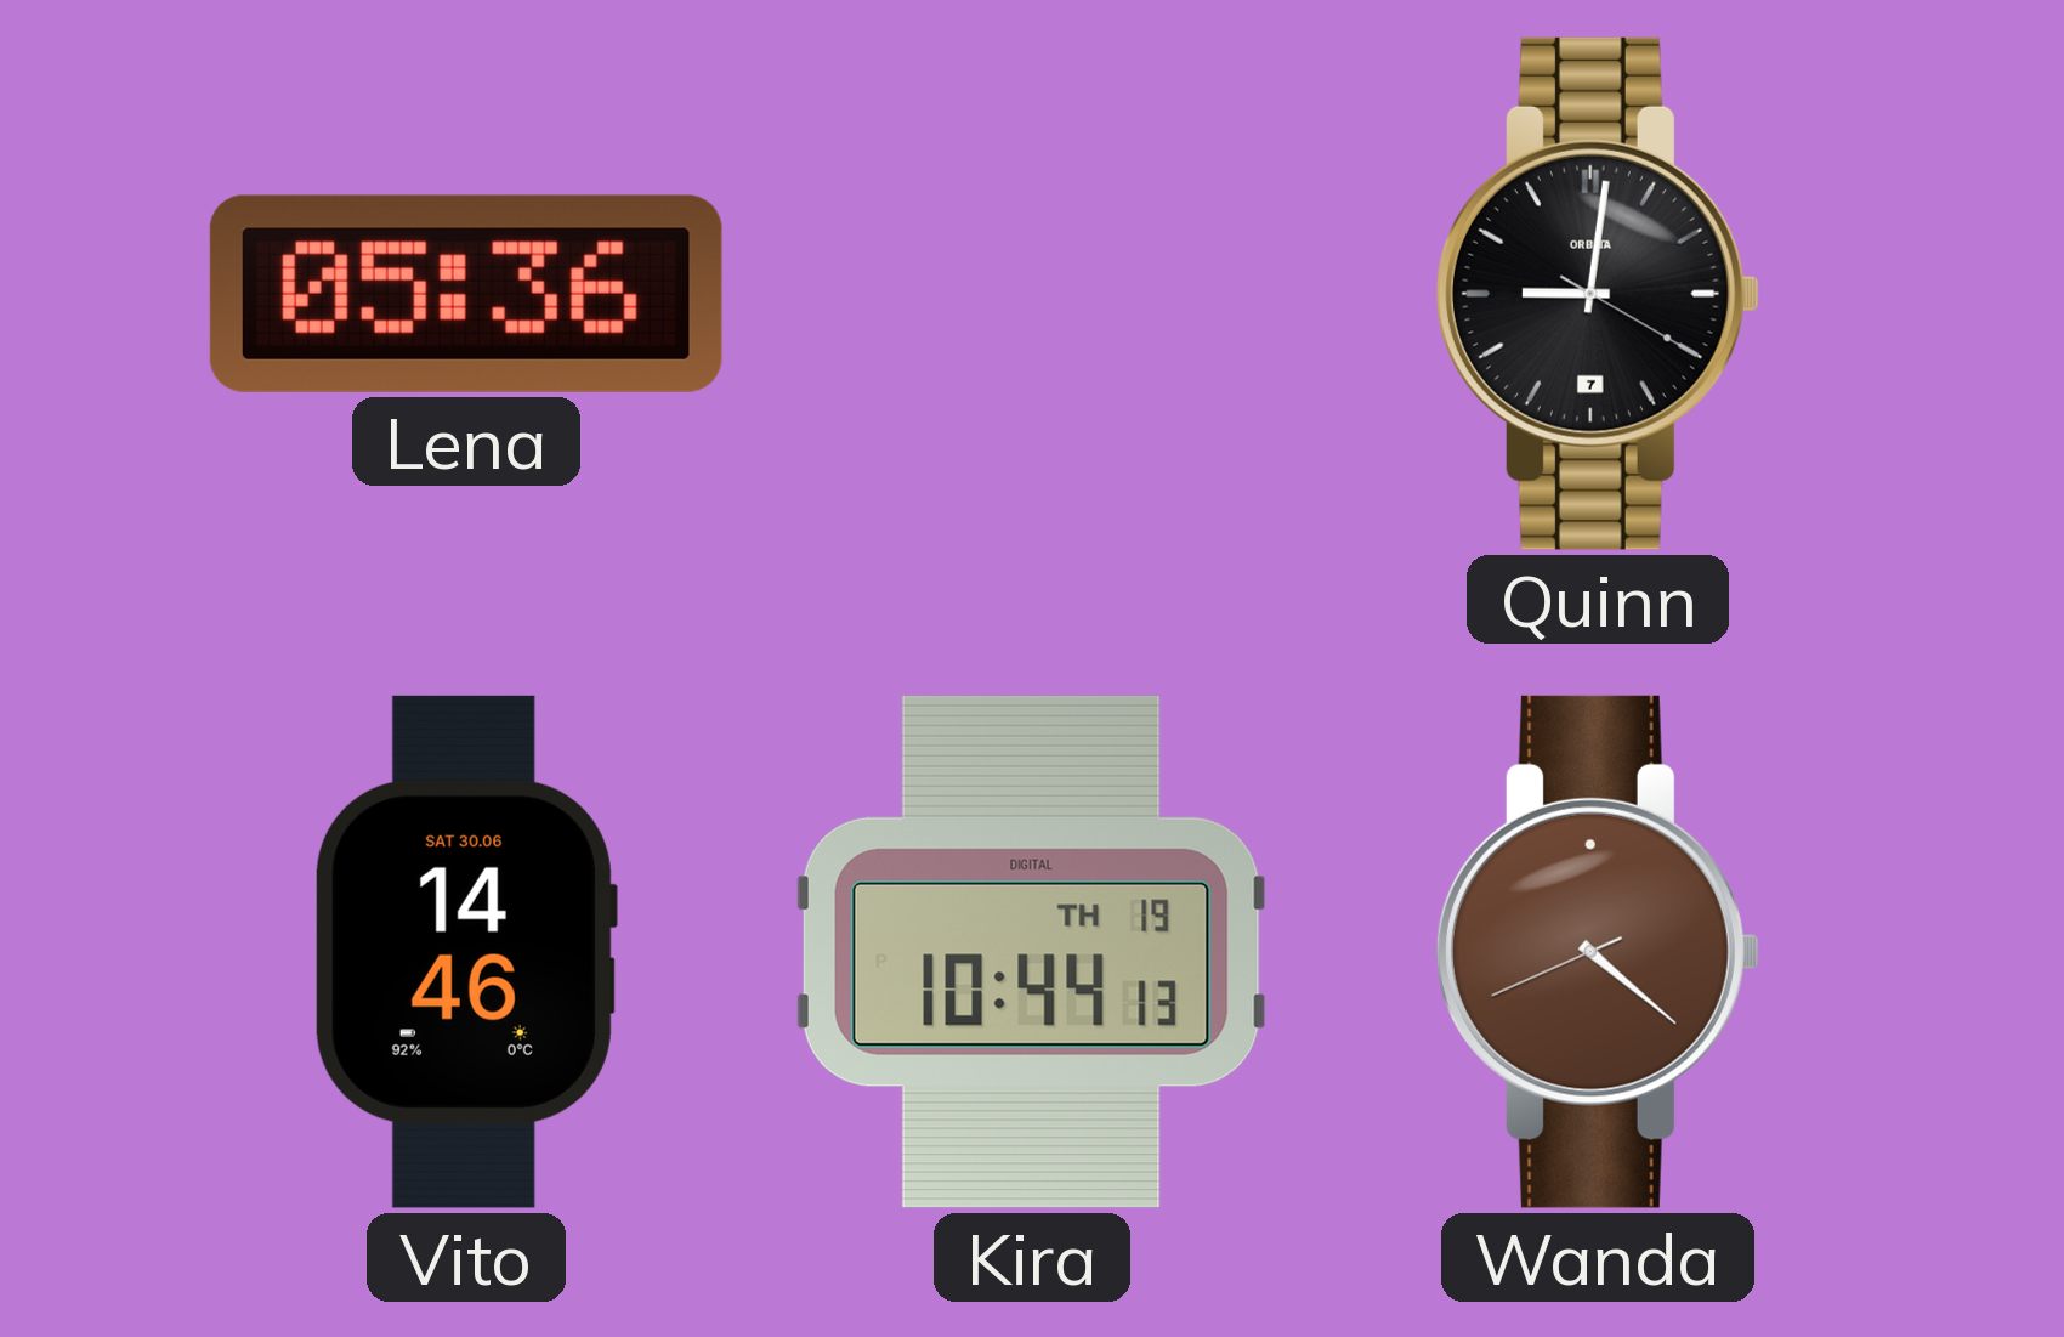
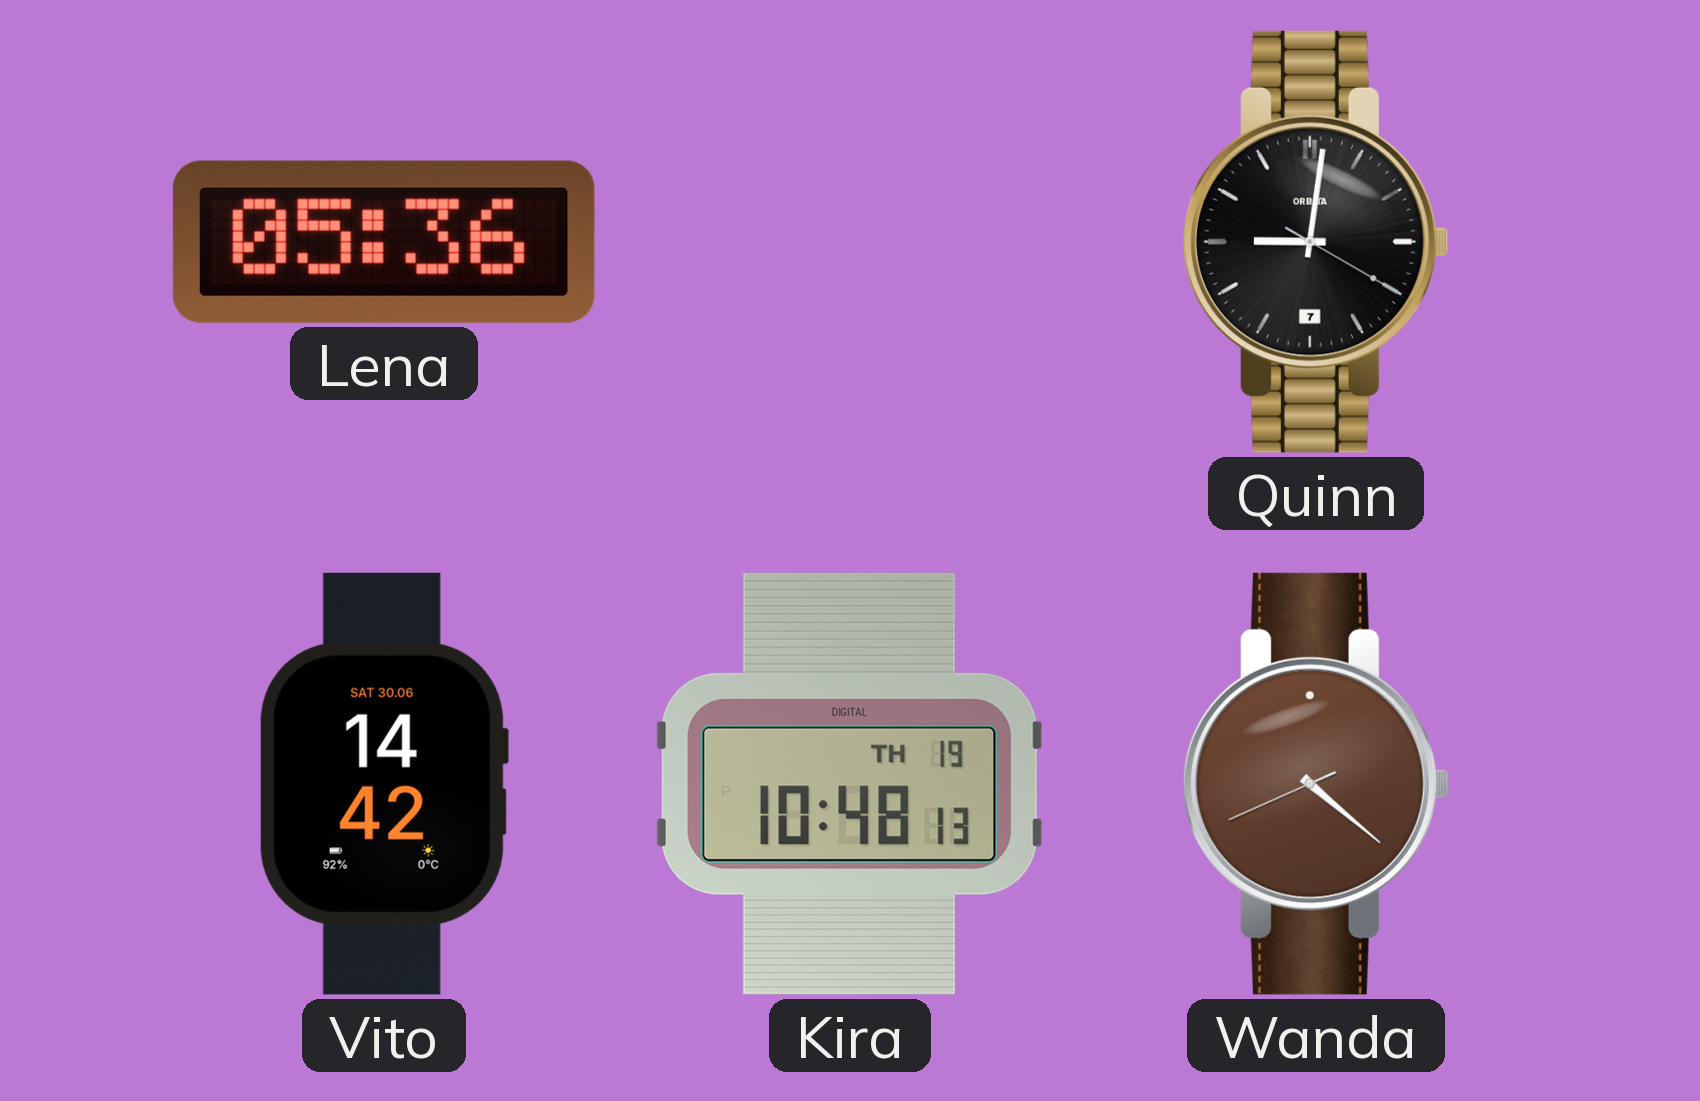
Vito: 14:46 -> 14:42 (383, 784)
Kira: 10:44 -> 10:48 (850, 784)
